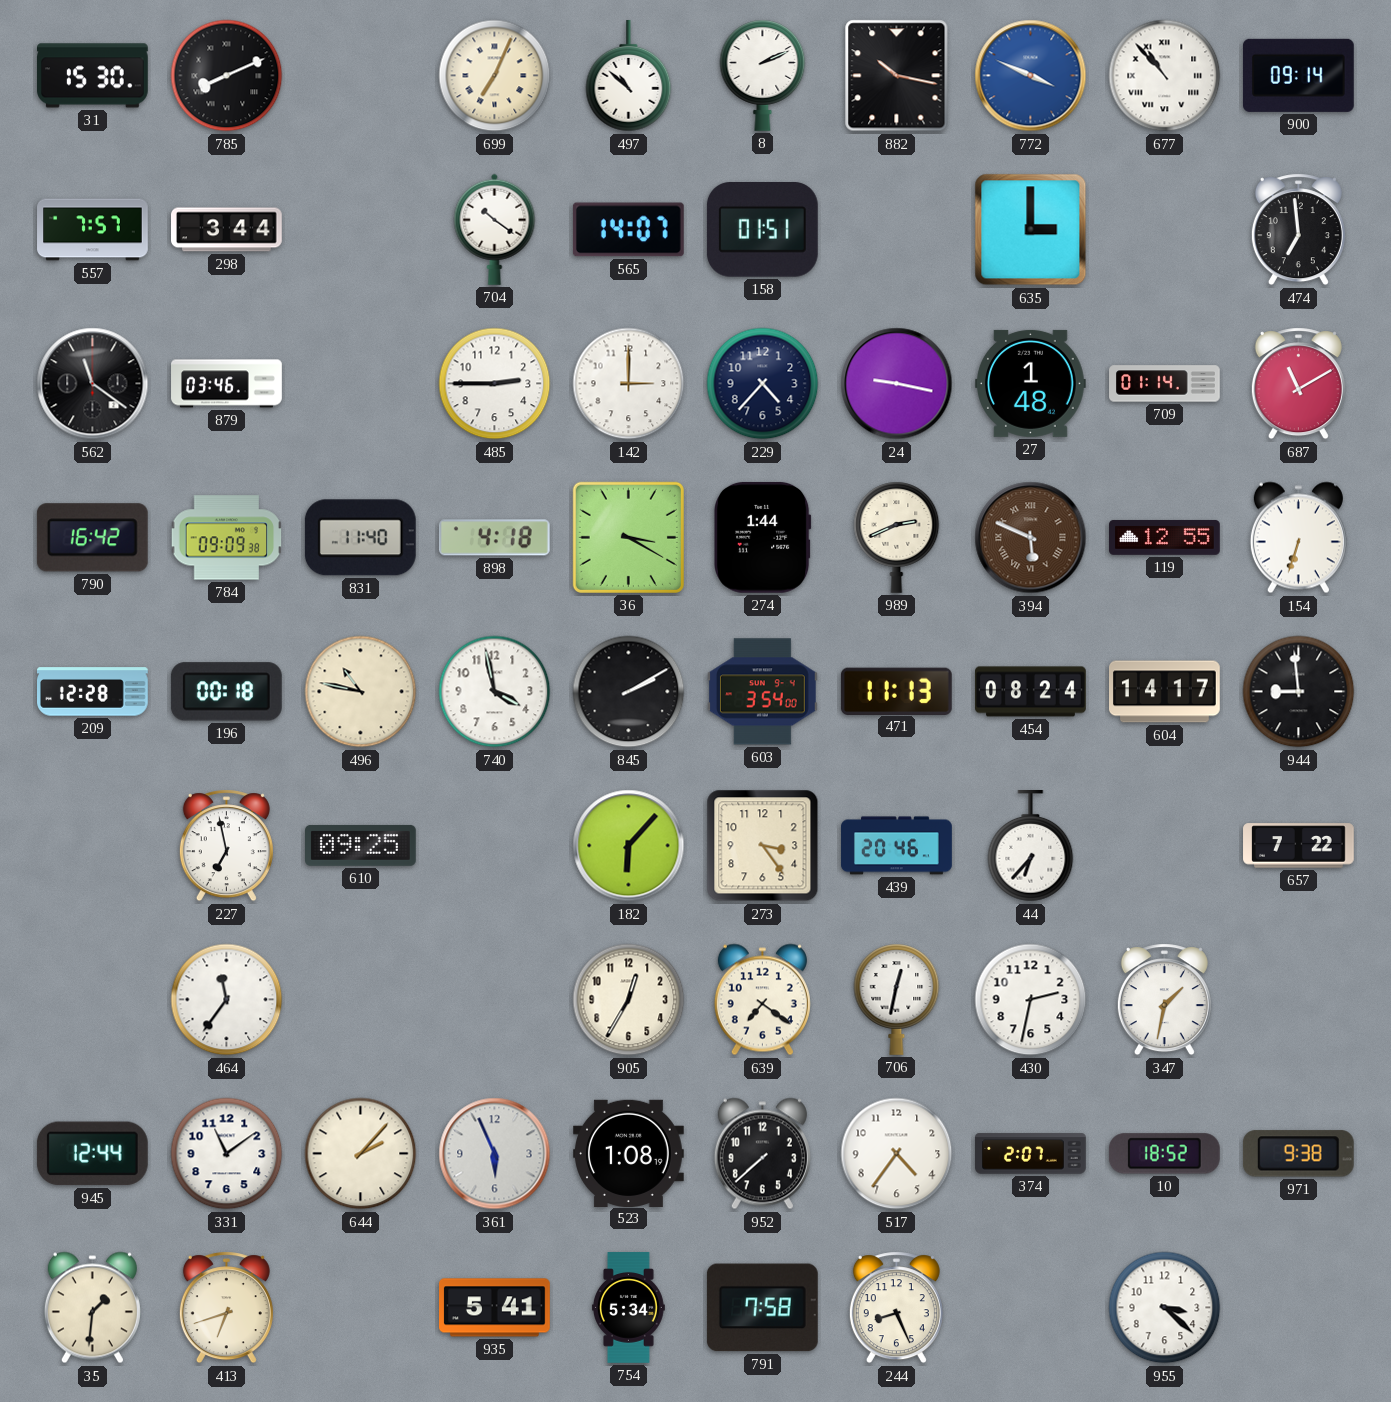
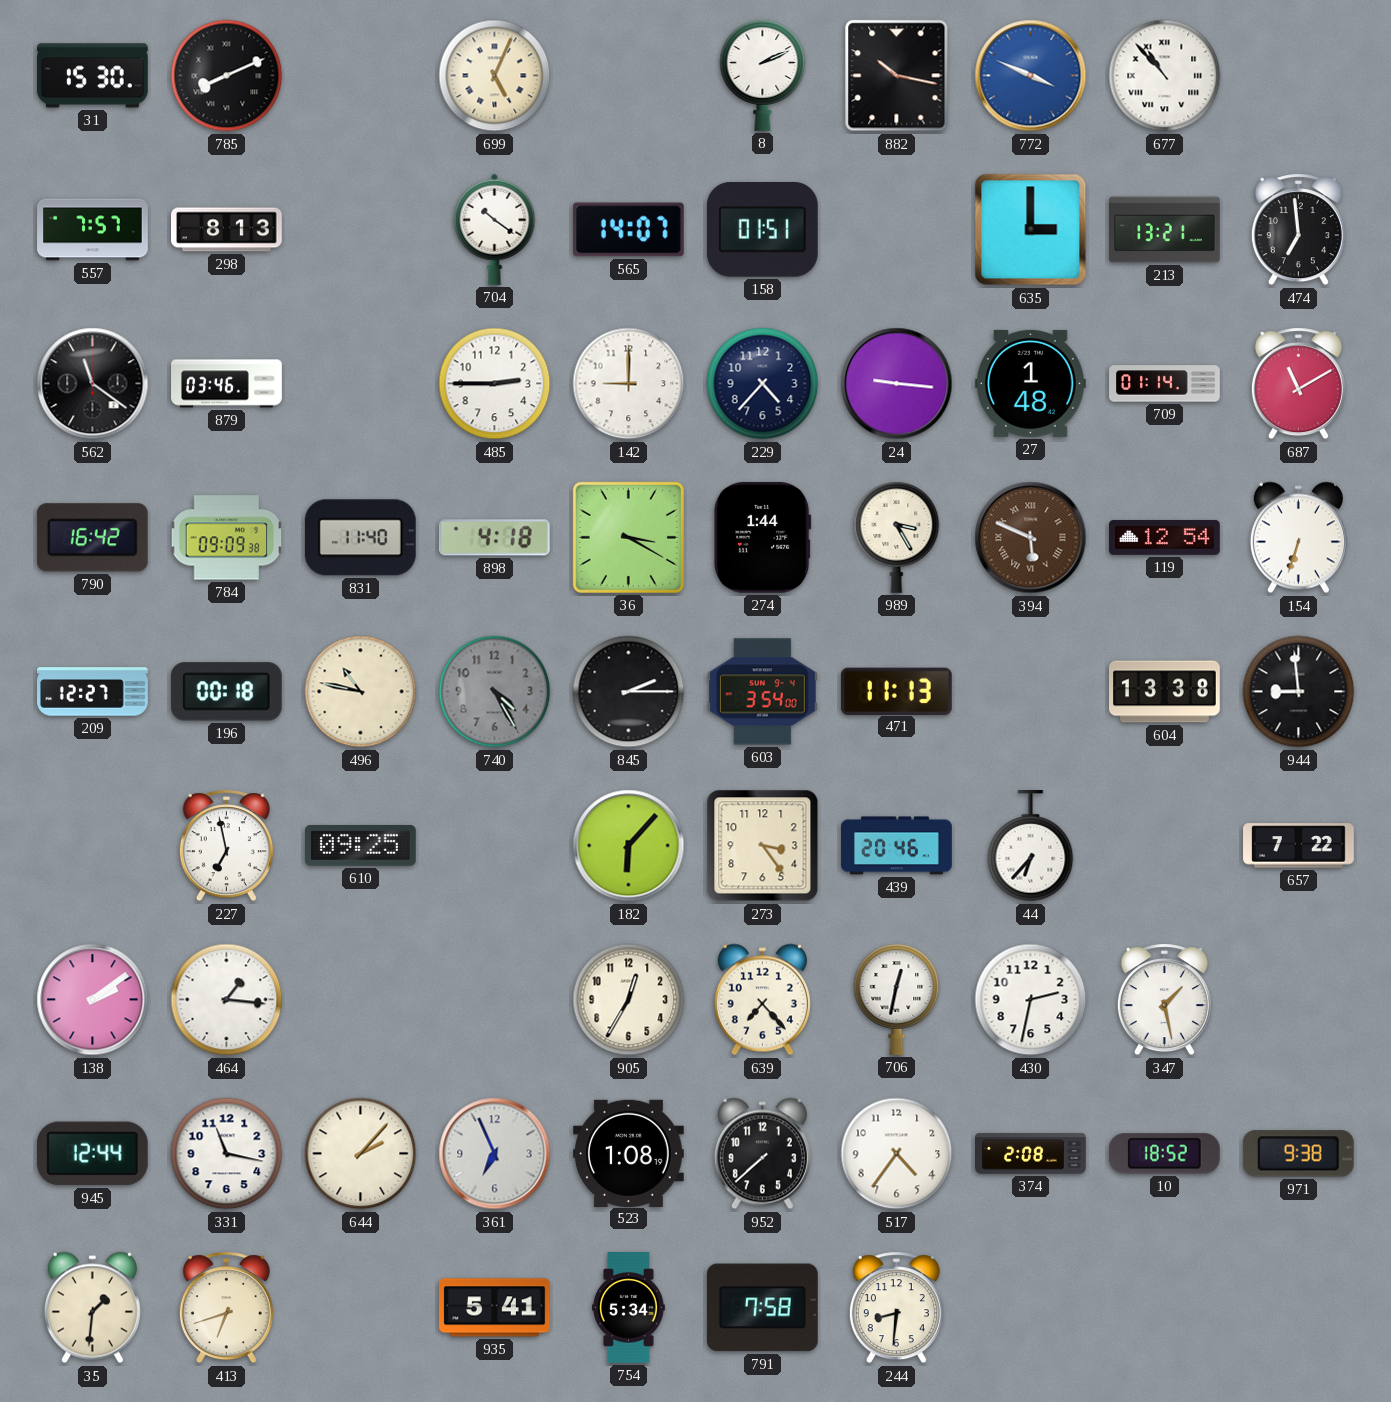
699: 7:04 -> 5:04 (495, 76)
497: 10:52 -> none (629, 77)
900: 09:14 -> none (1298, 75)
298: 3:44 -> 8:13 (227, 230)
213: none -> 13:21 (1165, 230)
142: 3:00 -> 9:00 (629, 384)
24: 9:17 -> 9:16 (897, 384)
989: 2:41 -> 3:25 (897, 537)
119: 12:55 -> 12:54 (1165, 538)
209: 12:28 -> 12:27 (93, 692)
740: 3:58 -> 4:25 (495, 692)
740 dial: white -> grey (495, 692)
845: 2:10 -> 2:15 (629, 692)
454: 08:24 -> none (1031, 692)
604: 14:17 -> 13:38 (1165, 692)
138: none -> 2:09 (93, 1000)
464: 11:36 -> 1:16 (227, 1000)
639: 7:21 -> 7:23 (762, 1000)
347: 1:32 -> 1:28 (1164, 1000)
331: 11:09 -> 11:17 (227, 1154)
361: 5:56 -> 6:56 (495, 1154)
374: 2:07 -> 2:08 (1031, 1154)
244: 8:26 -> 8:31 (896, 1308)
955: 3:22 -> none (1165, 1308)
